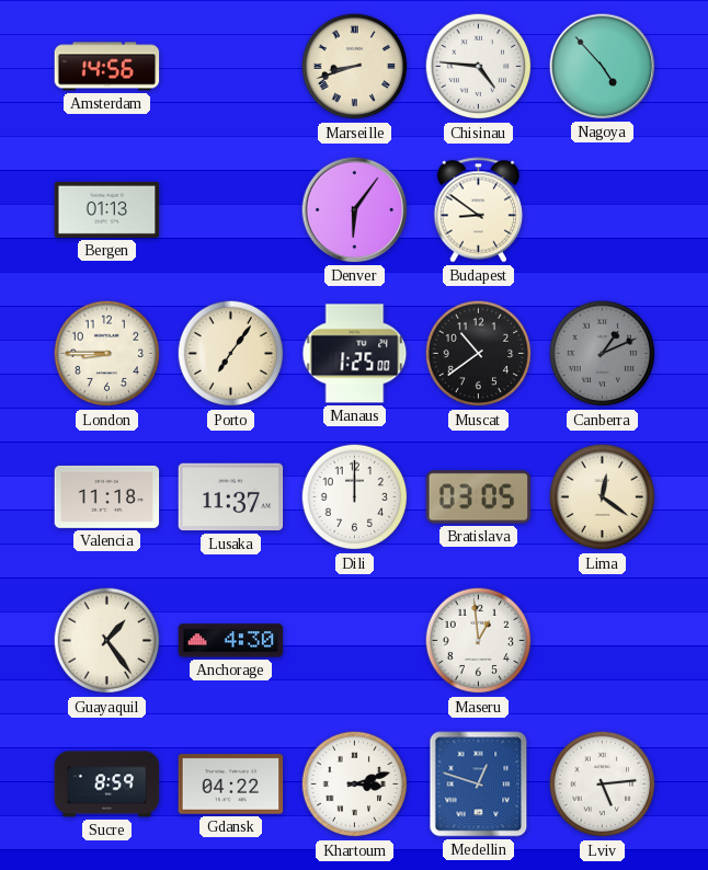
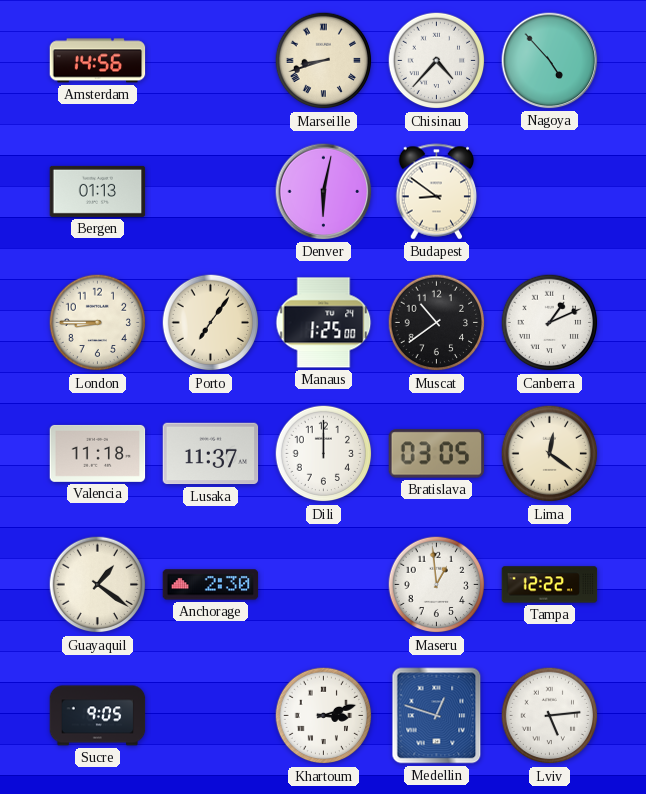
Chisinau: 4:46 -> 4:37 (437, 61)
Denver: 6:06 -> 6:02 (324, 192)
Canberra dial: grey -> white (550, 323)
Guayaquil: 1:24 -> 1:21 (98, 585)
Anchorage: 4:30 -> 2:30 (211, 585)
Tampa: none -> 12:22 (550, 585)
Sucre: 8:59 -> 9:05 (98, 716)
Gdansk: 04:22 -> none (231, 785)
